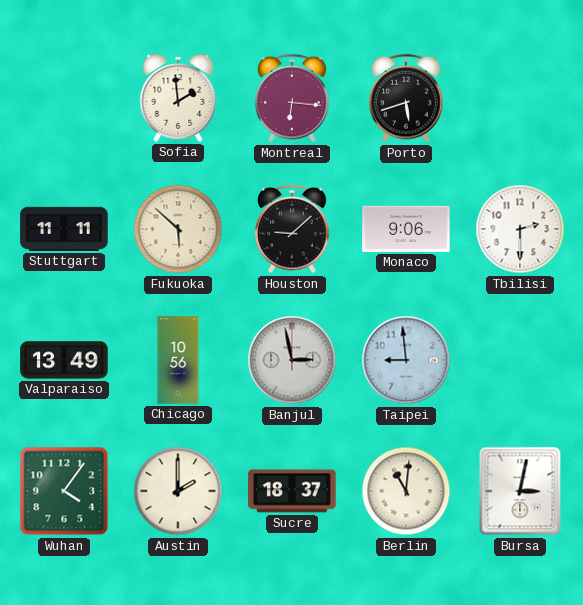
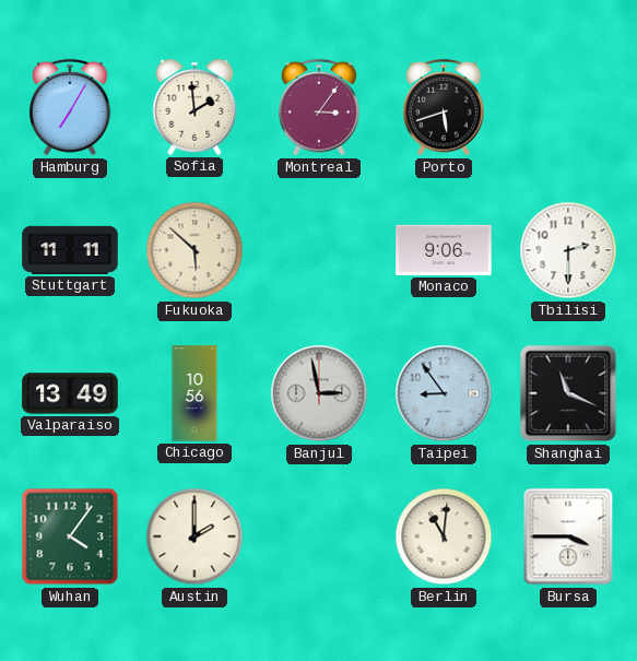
Hamburg: none -> 7:05 (70, 107)
Montreal: 6:16 -> 3:06 (319, 107)
Houston: 9:08 -> none (292, 229)
Taipei: 8:59 -> 8:54 (444, 393)
Shanghai: none -> 11:19 (568, 393)
Sucre: 18:37 -> none (292, 491)
Bursa: 3:02 -> 3:45 (568, 536)
